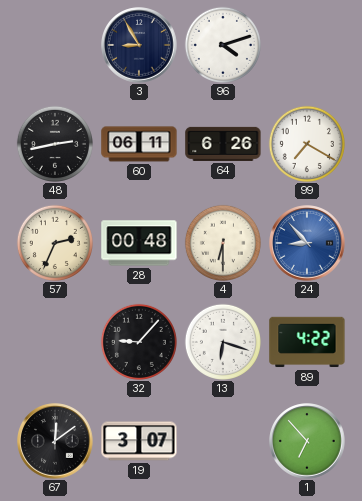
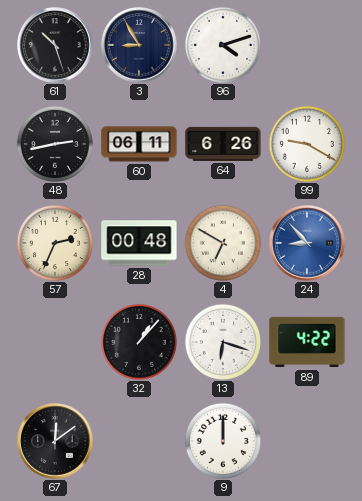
61: none -> 10:27 (55, 45)
99: 7:20 -> 9:20 (307, 144)
4: 6:30 -> 6:50 (223, 243)
32: 9:07 -> 1:07 (139, 342)
19: 3:07 -> none (139, 441)
9: none -> 12:00 (223, 441)
1: 6:53 -> none (307, 441)
